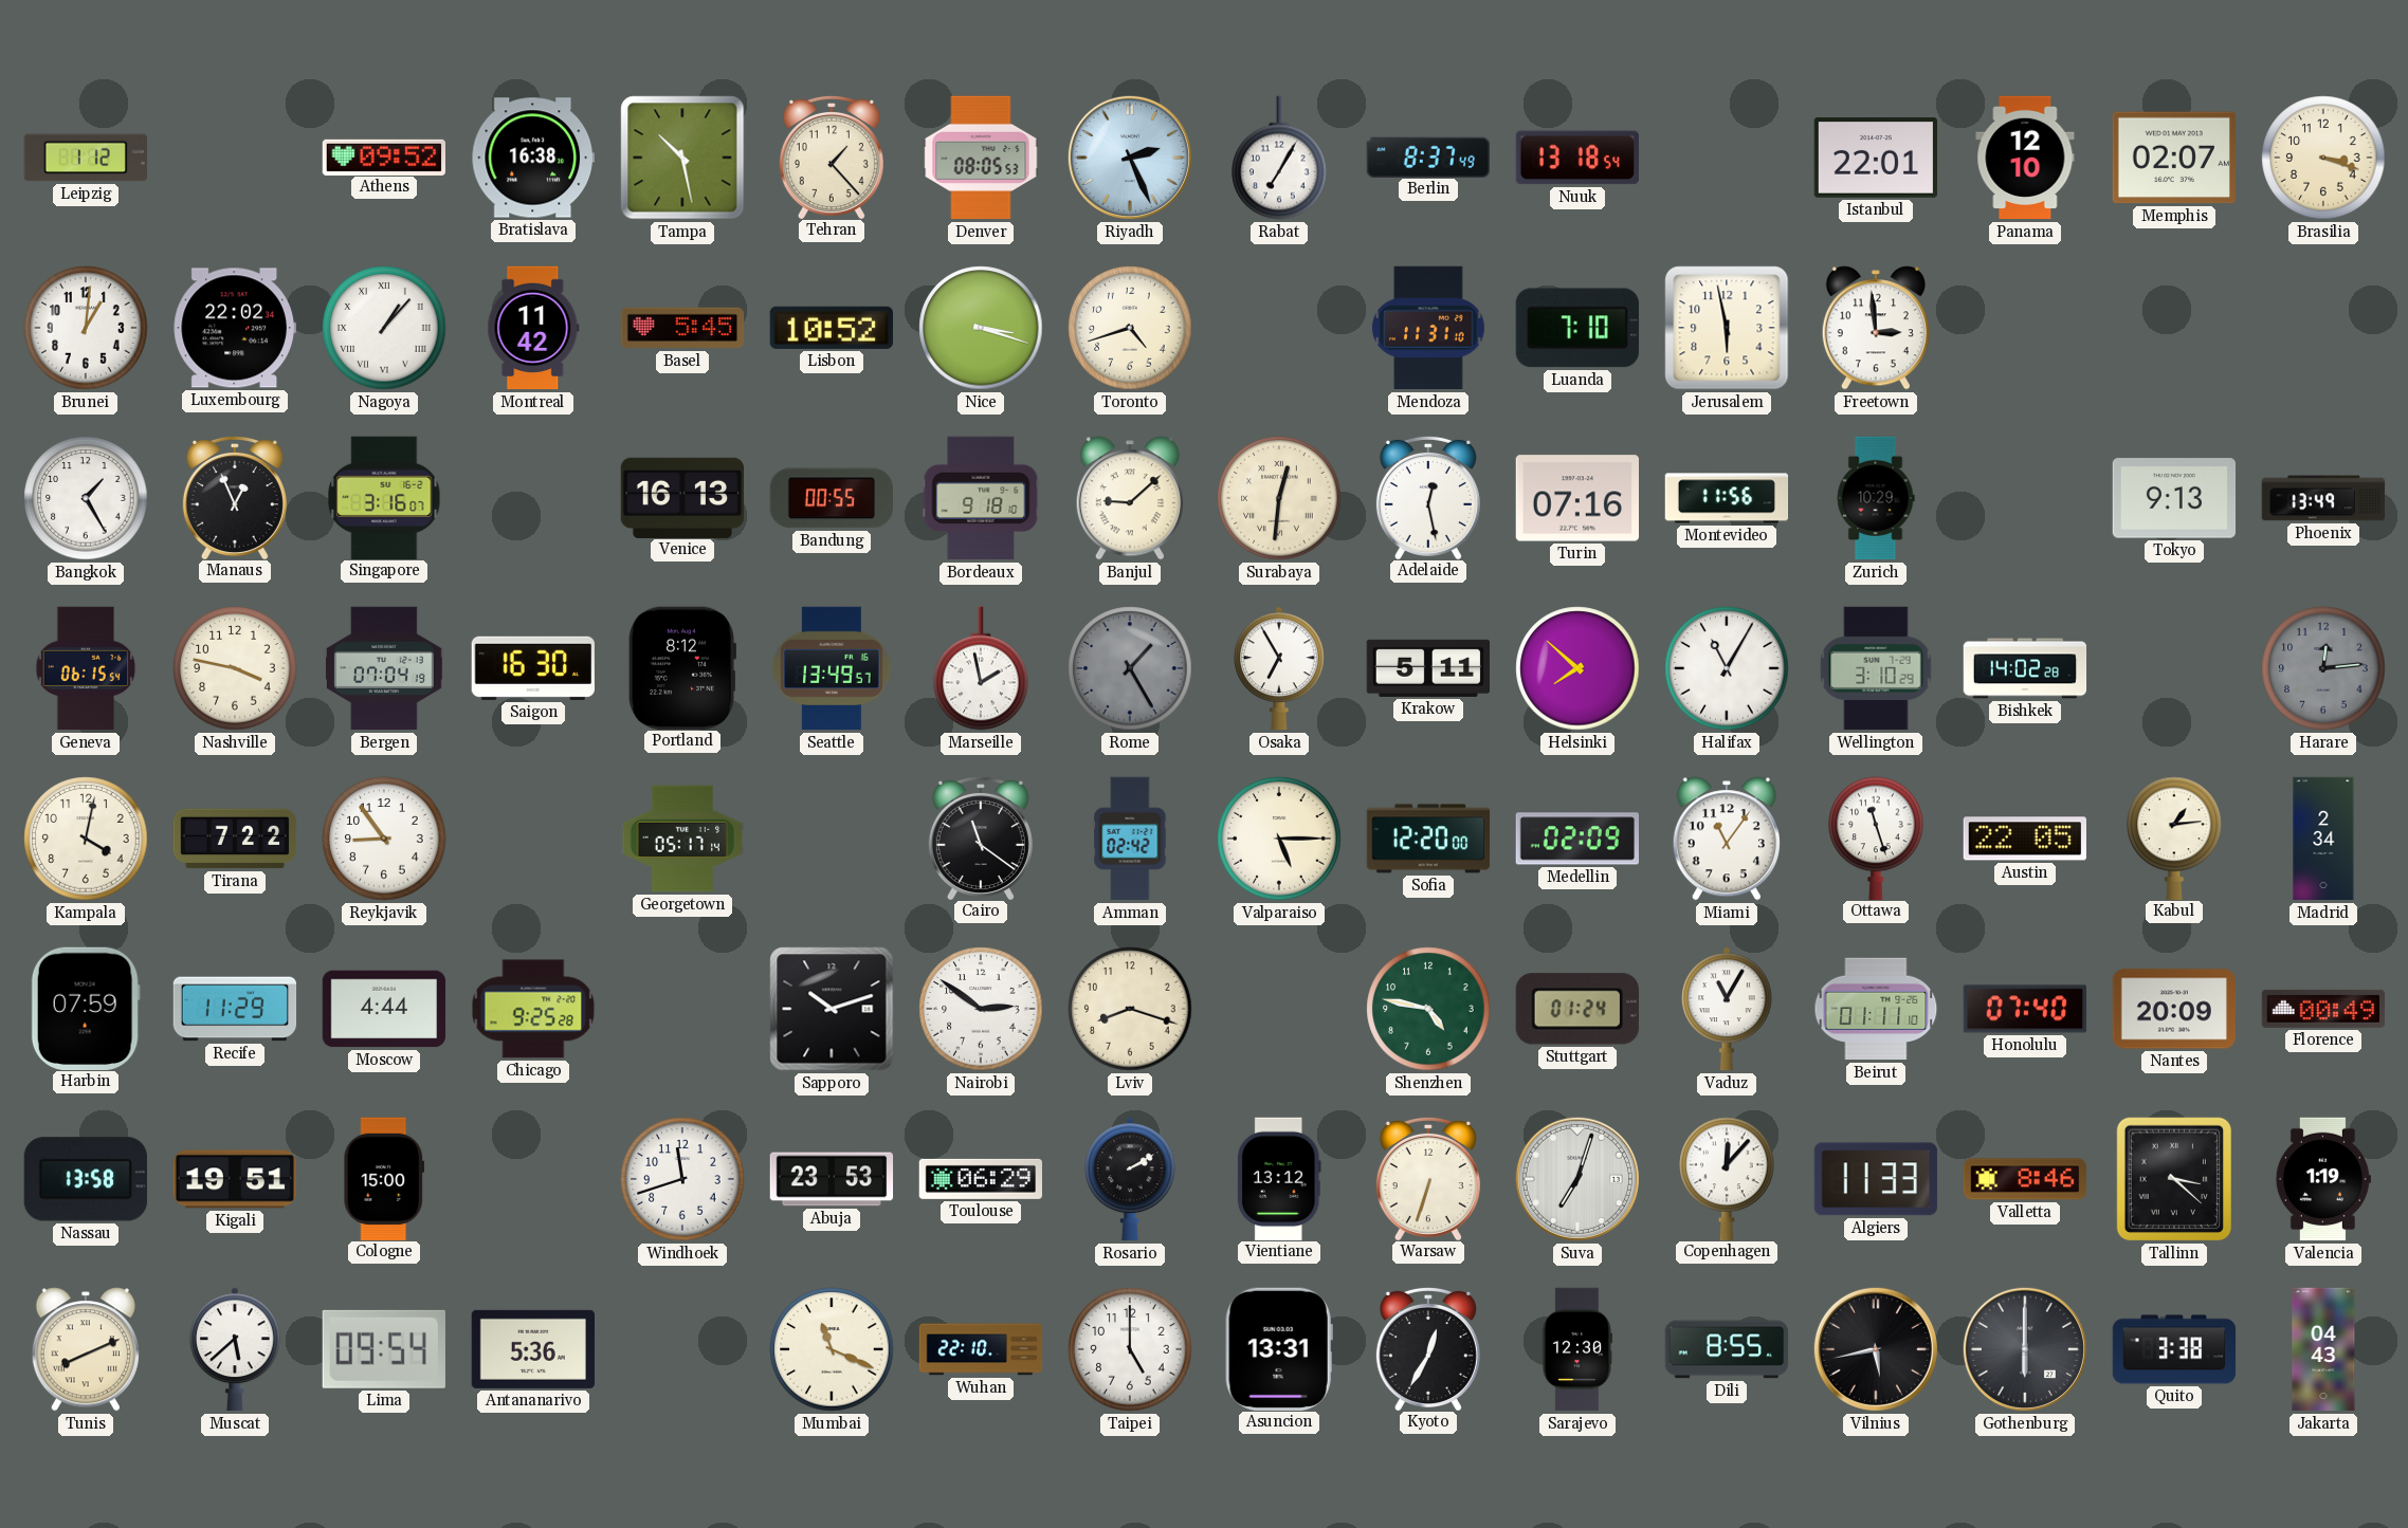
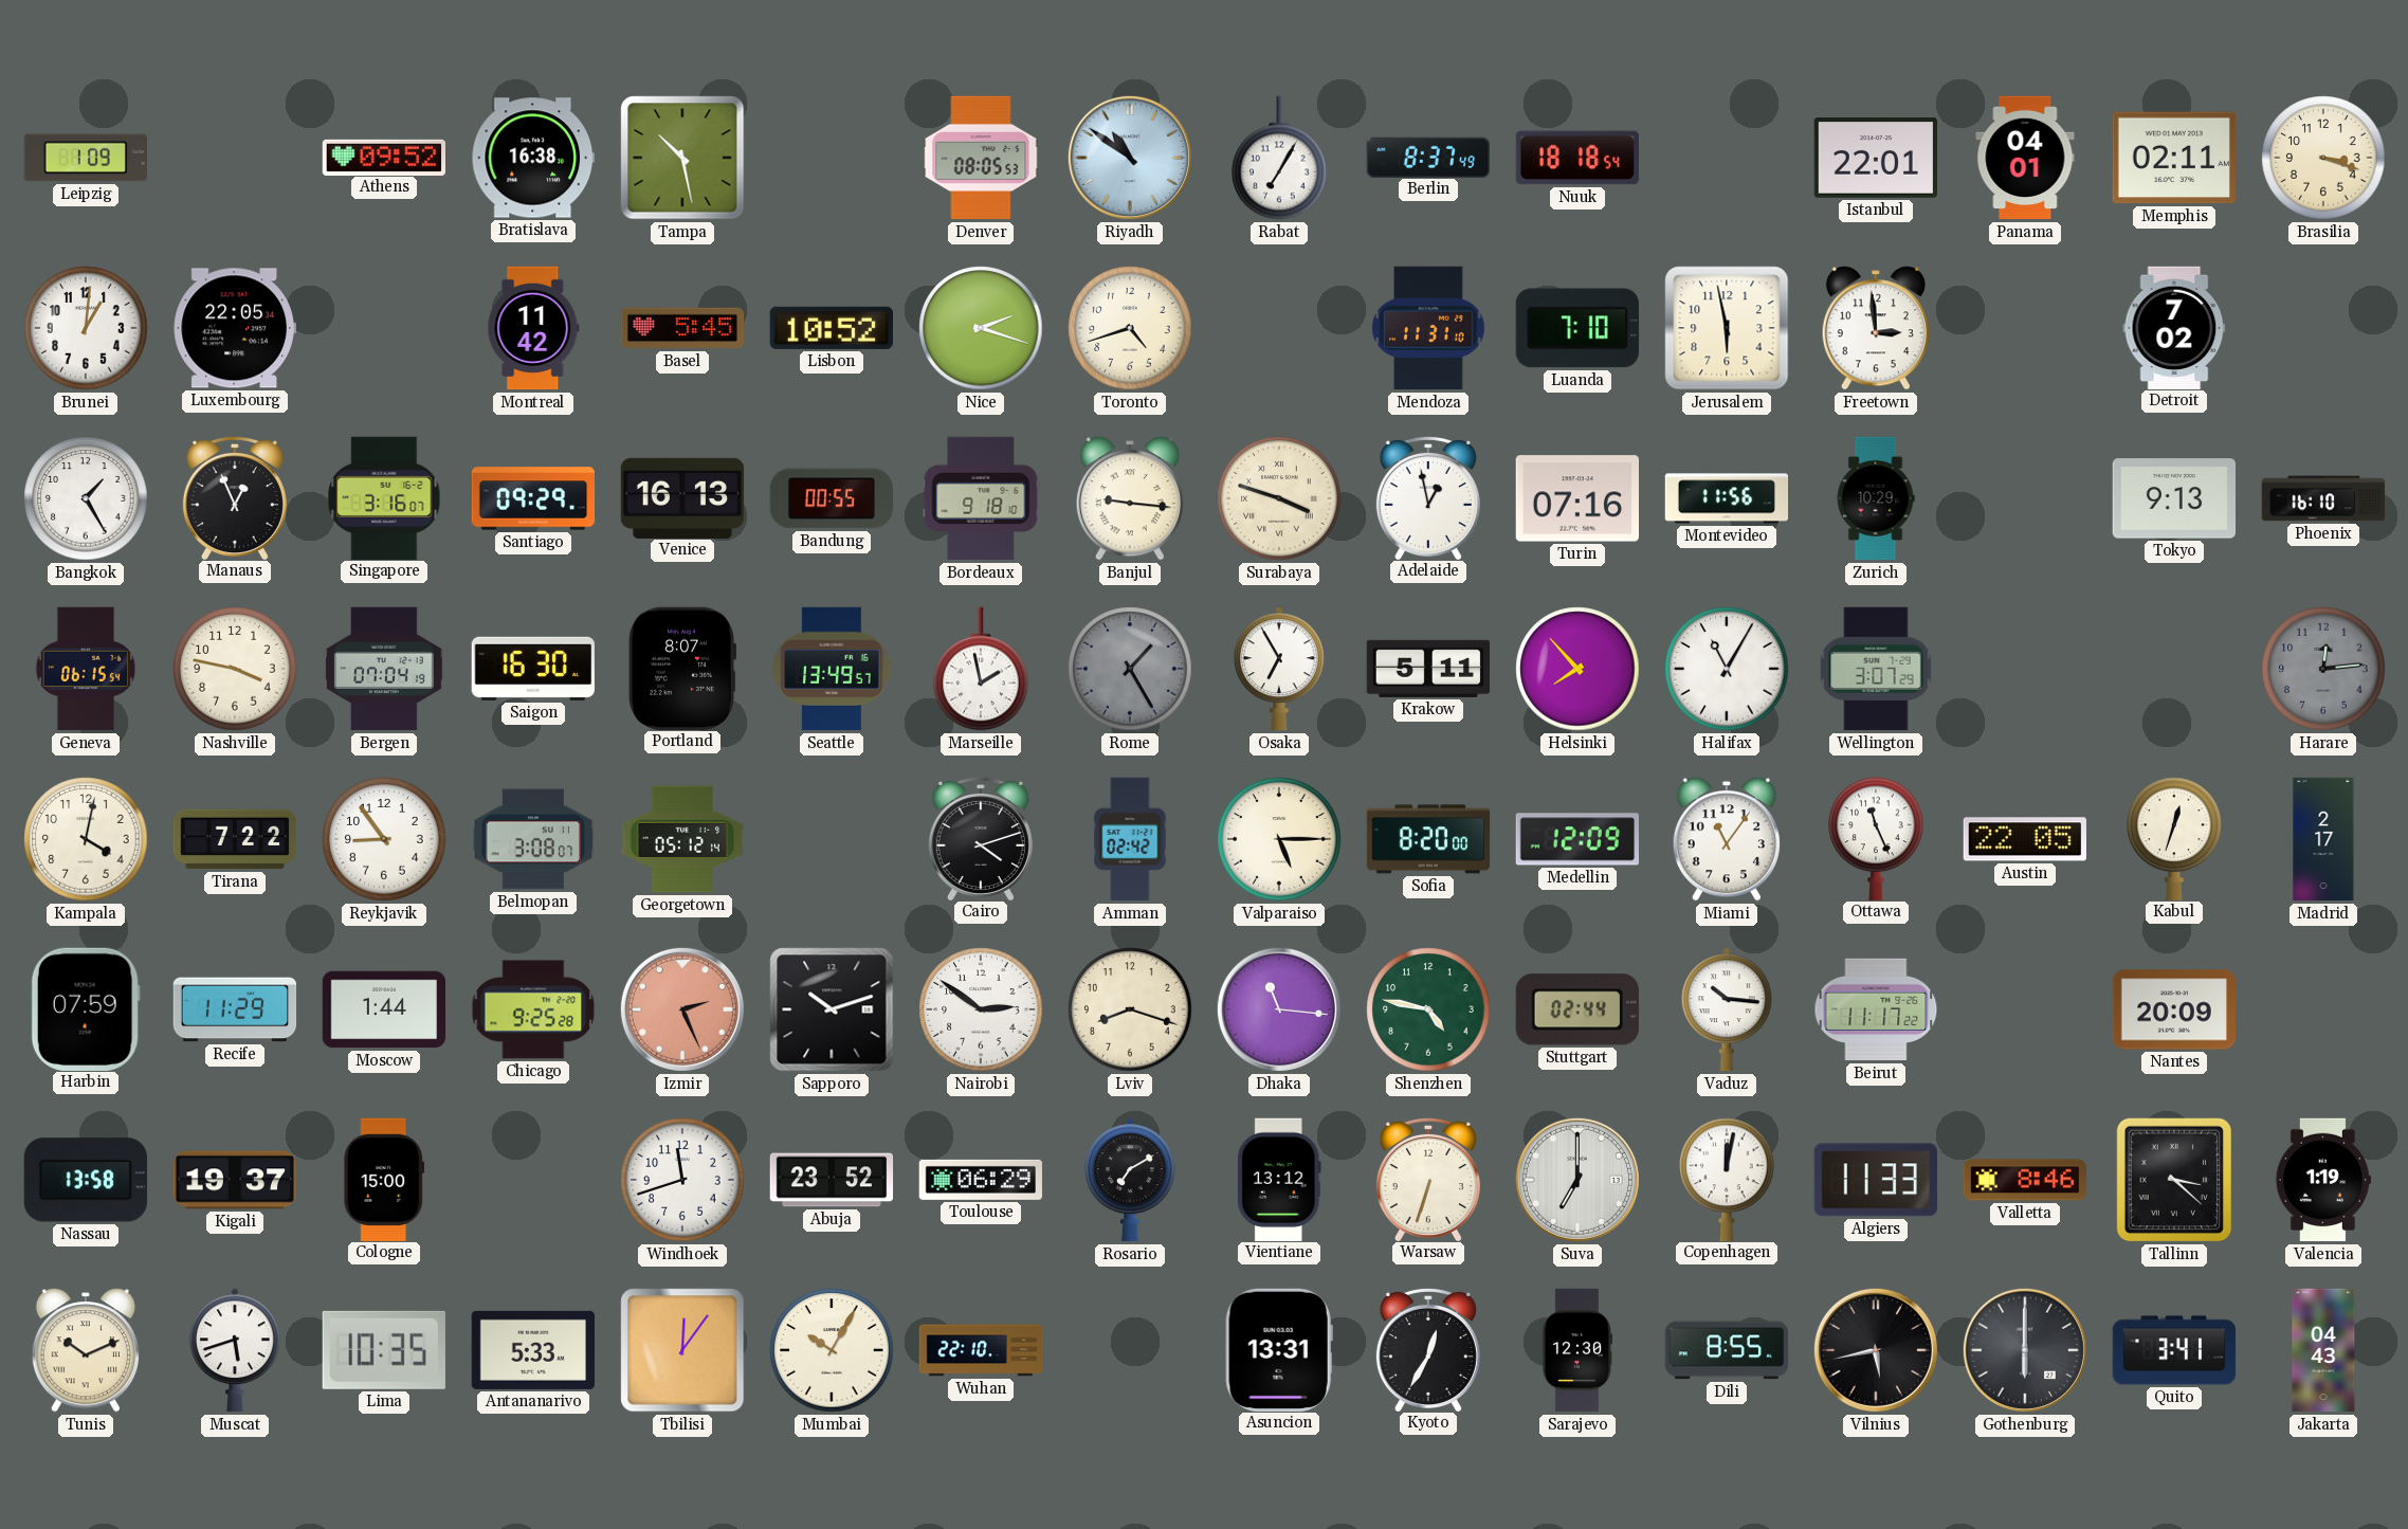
Leipzig: 1:12 -> 1:09 (85, 158)
Tehran: 1:23 -> none (832, 157)
Riyadh: 2:26 -> 10:51 (1130, 158)
Nuuk: 13:18 -> 18:18 (1576, 158)
Panama: 12:10 -> 04:01 (2025, 158)
Memphis: 02:07 -> 02:11 (2173, 158)
Luxembourg: 22:02 -> 22:05 (234, 328)
Nagoya: 1:07 -> none (384, 328)
Nice: 3:18 -> 2:18 (981, 328)
Detroit: none -> 7:02 (2174, 327)
Santiago: none -> 09:29 (533, 498)
Banjul: 9:08 -> 9:16 (1130, 498)
Surabaya: 12:31 -> 3:48 (1279, 498)
Adelaide: 12:28 -> 12:58 (1428, 497)
Phoenix: 13:49 -> 16:10 (2323, 498)
Portland: 8:12 -> 8:07 (682, 669)
Helsinki: 7:52 -> 7:53 (1577, 669)
Wellington: 3:10 -> 3:07 (1876, 669)
Bishkek: 14:02 -> none (2025, 668)
Belmopan: none -> 3:08 (533, 839)
Georgetown: 05:17 -> 05:12 (682, 839)
Cairo: 11:21 -> 4:12 (981, 838)
Sofia: 12:20 -> 8:20 (1428, 839)
Medellin: 02:09 -> 12:09 (1576, 839)
Ottawa: 11:27 -> 11:26 (1876, 838)
Kabul: 1:14 -> 12:33 (2174, 838)
Madrid: 2:34 -> 2:17 (2323, 839)
Moscow: 4:44 -> 1:44 (384, 1009)
Izmir: none -> 2:26 (682, 1009)
Dhaka: none -> 11:16 (1279, 1009)
Stuttgart: 01:24 -> 02:44 (1577, 1009)
Vaduz: 11:05 -> 10:16 (1728, 1009)
Beirut: 01:11 -> 11:17 (1876, 1009)
Honolulu: 07:40 -> none (2025, 1009)
Florence: 00:49 -> none (2323, 1009)
Kigali: 19:51 -> 19:37 (234, 1180)
Abuja: 23:53 -> 23:52 (832, 1180)
Rosario: 2:10 -> 7:10 (1131, 1180)
Suva: 7:03 -> 7:00 (1577, 1180)
Copenhagen: 12:07 -> 12:02 (1727, 1179)
Tunis: 8:11 -> 10:11 (86, 1350)
Muscat: 5:38 -> 5:42 (236, 1350)
Lima: 09:54 -> 10:35 (384, 1350)
Antananarivo: 5:36 -> 5:33 (532, 1350)
Tbilisi: none -> 12:06 (682, 1350)
Mumbai: 11:19 -> 10:05 (832, 1350)
Taipei: 5:00 -> none (1130, 1349)
Quito: 3:38 -> 3:41 (2174, 1350)
